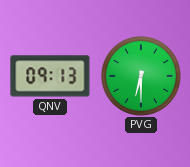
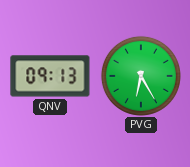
PVG: 6:30 -> 6:25 (141, 76)
